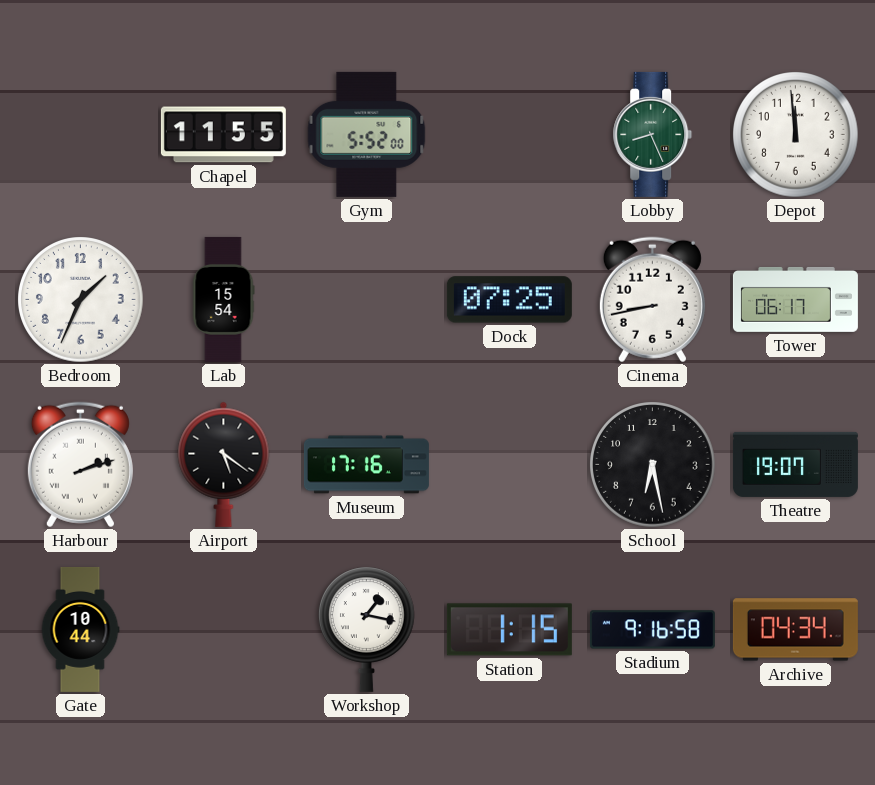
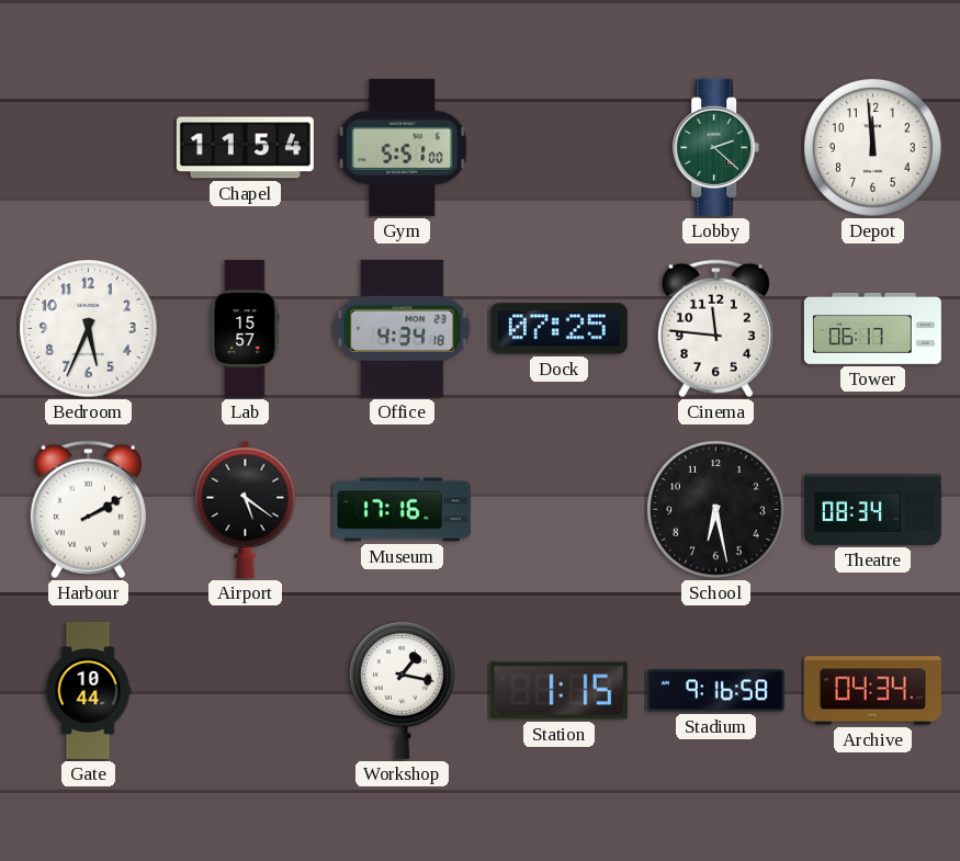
Chapel: 11:55 -> 11:54 (245, 148)
Gym: 5:52 -> 5:51 (403, 147)
Lobby: 8:26 -> 2:22 (716, 147)
Bedroom: 1:34 -> 5:34 (89, 329)
Lab: 15:54 -> 15:57 (245, 328)
Office: none -> 4:34 (403, 328)
Cinema: 8:43 -> 11:46 (715, 329)
Harbour: 2:12 -> 2:10 (88, 510)
Theatre: 19:07 -> 08:34 (872, 509)
